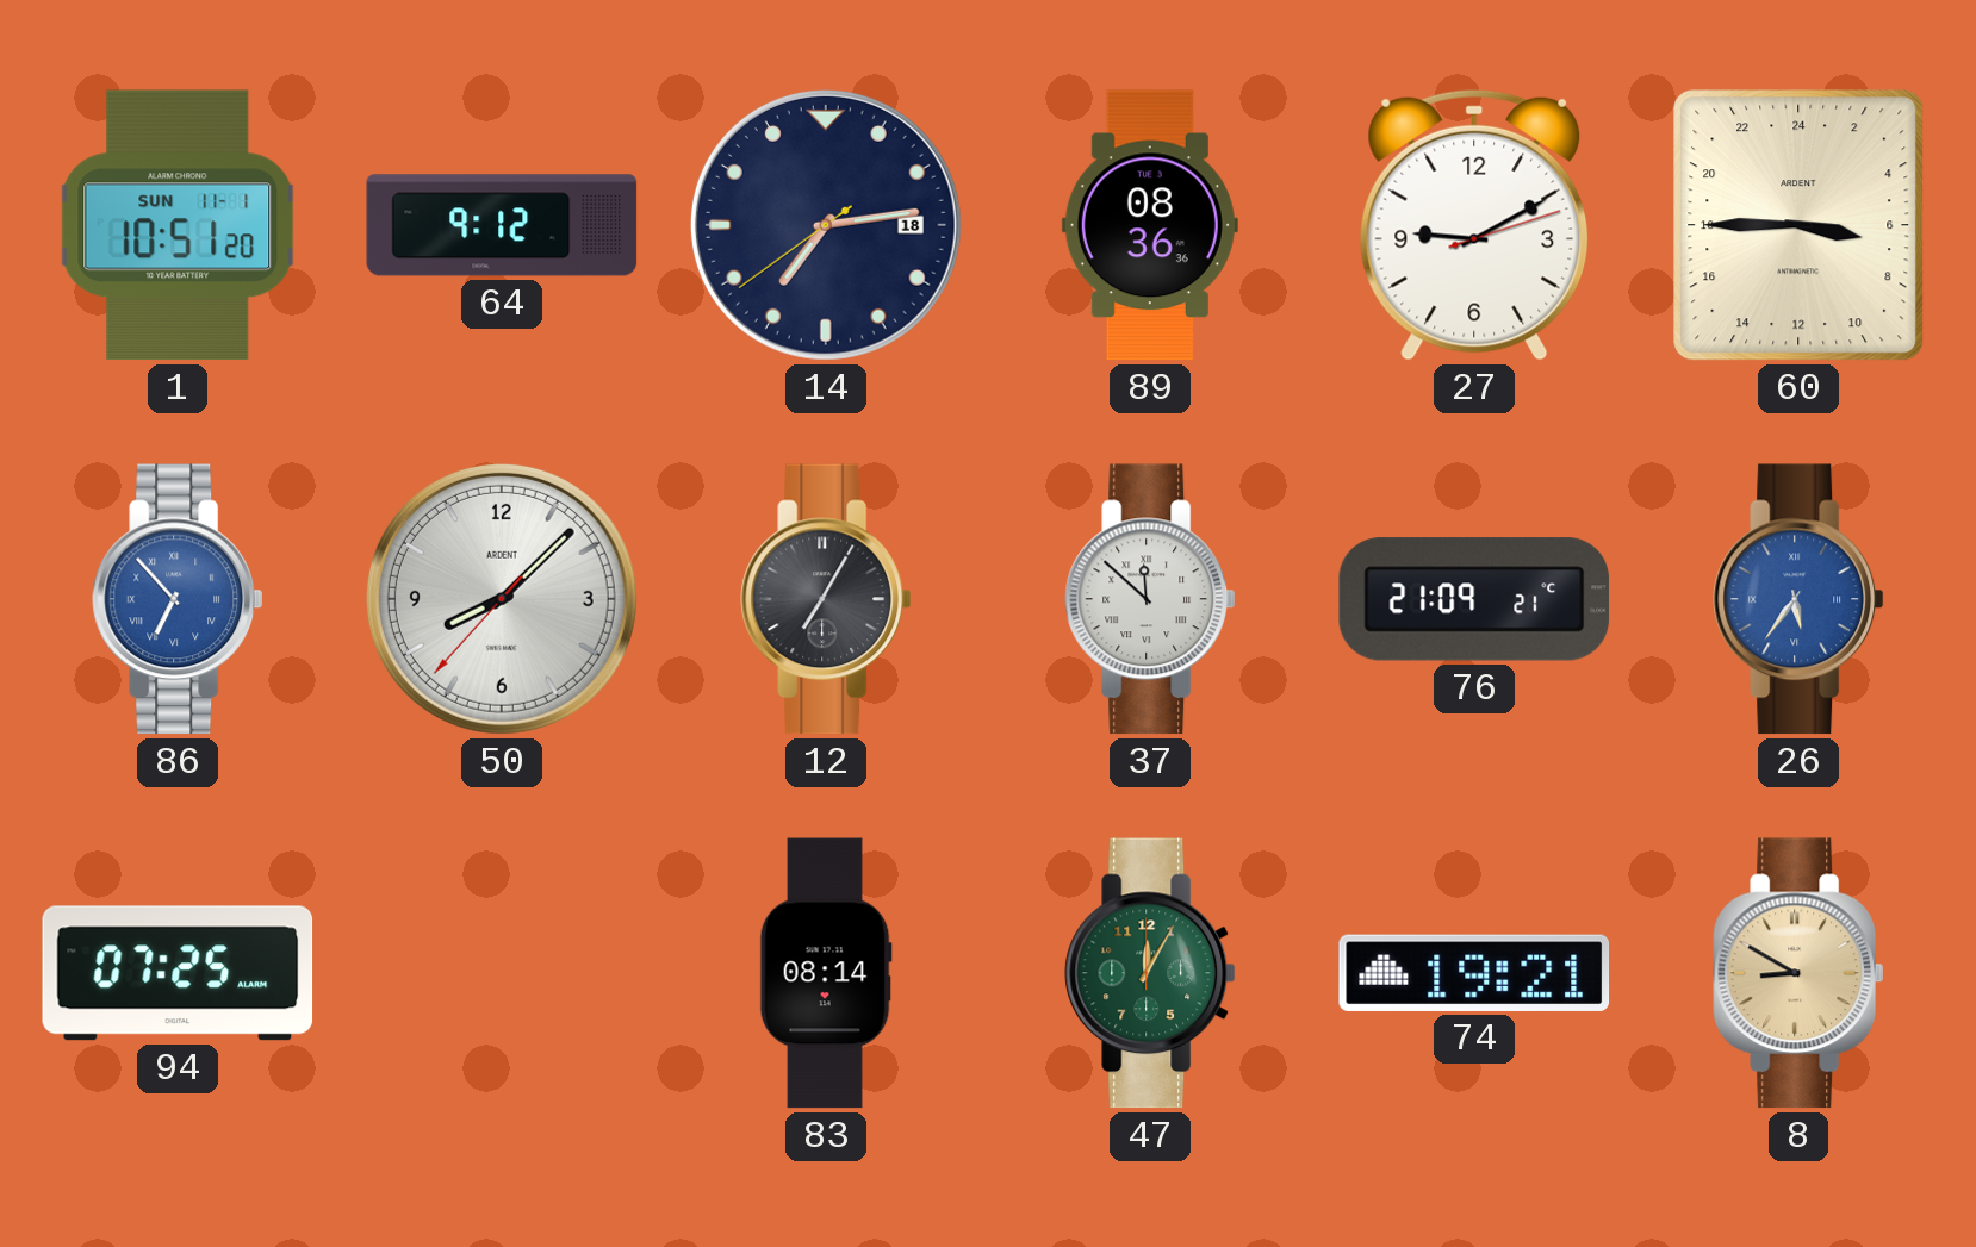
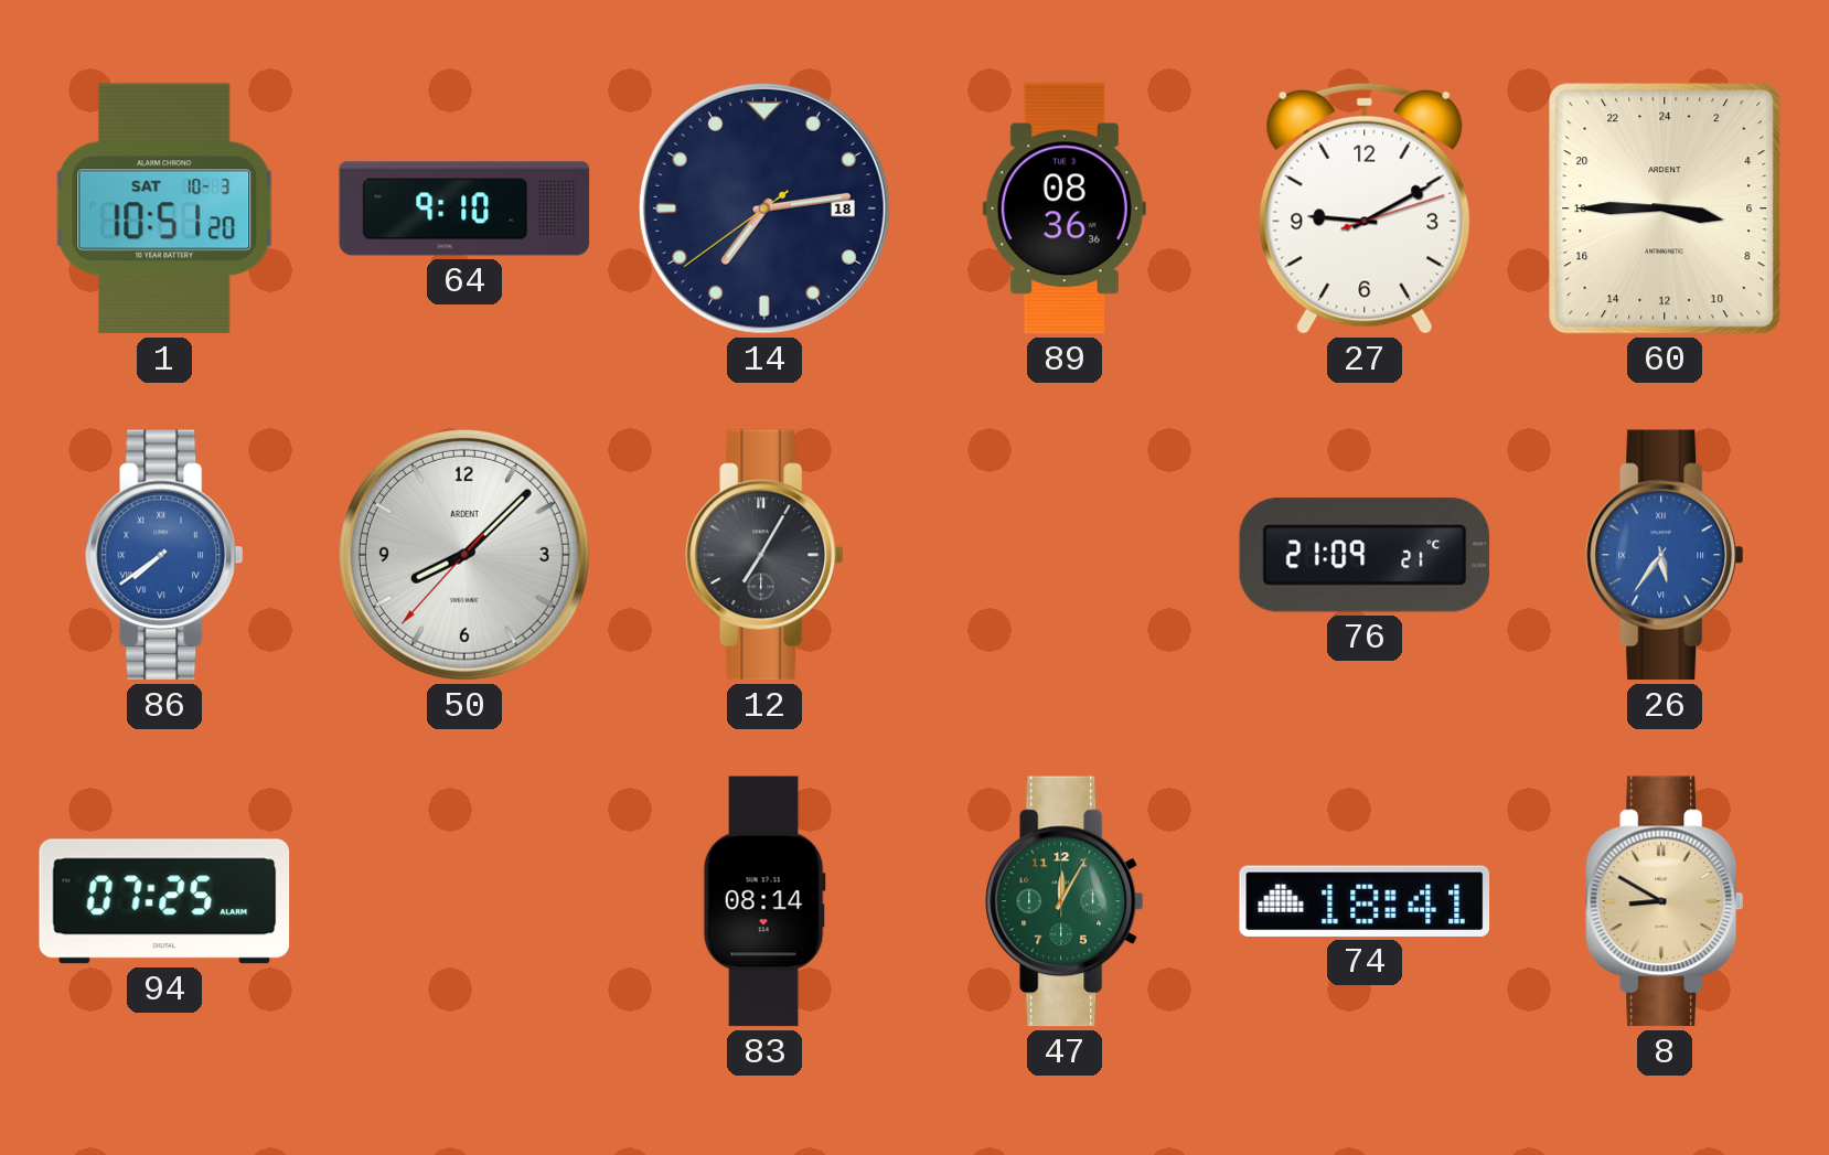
1 date: SUN 11-1 -> SAT 10-3 (164, 208)
64: 9:12 -> 9:10 (464, 208)
86: 6:53 -> 7:39 (164, 555)
37: 11:52 -> none (1150, 599)
74: 19:21 -> 18:41 (1365, 901)
